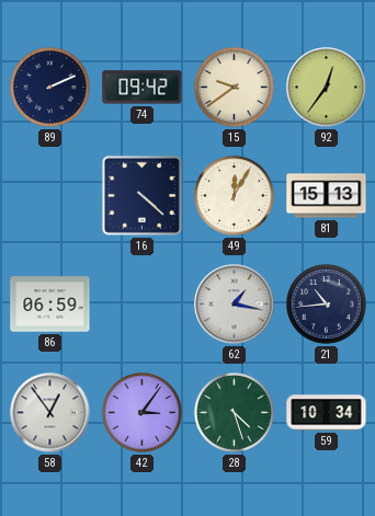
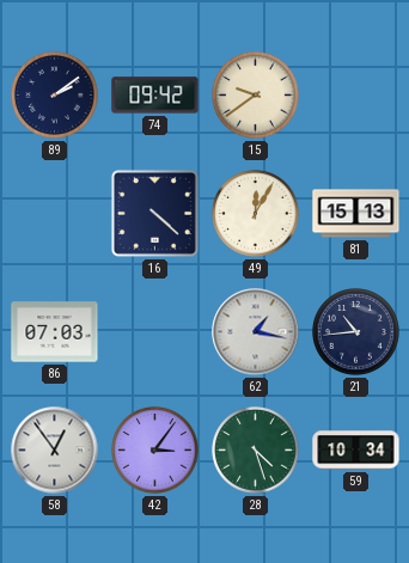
89: 2:11 -> 2:09 (55, 96)
92: 12:36 -> none (327, 88)
86: 06:59 -> 07:03 (55, 332)
